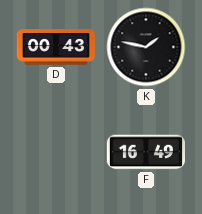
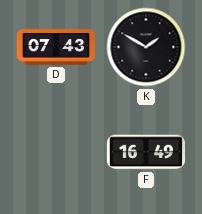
D: 00:43 -> 07:43 (56, 47)
K: 1:47 -> 1:50 (146, 47)
